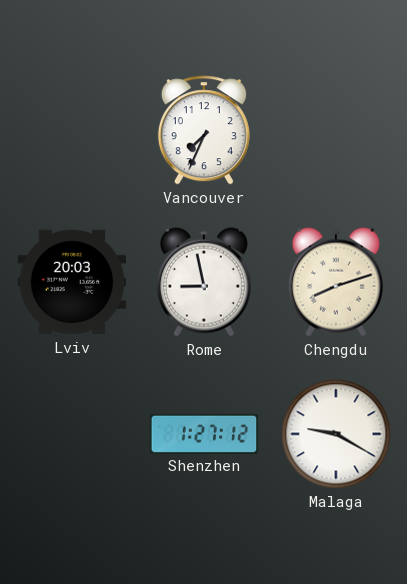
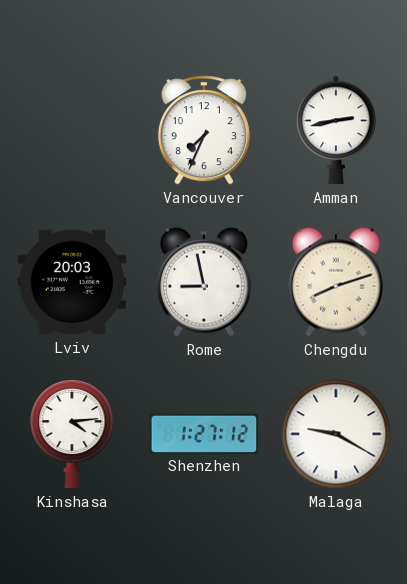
Amman: none -> 2:43 (337, 130)
Kinshasa: none -> 4:14 (72, 434)
